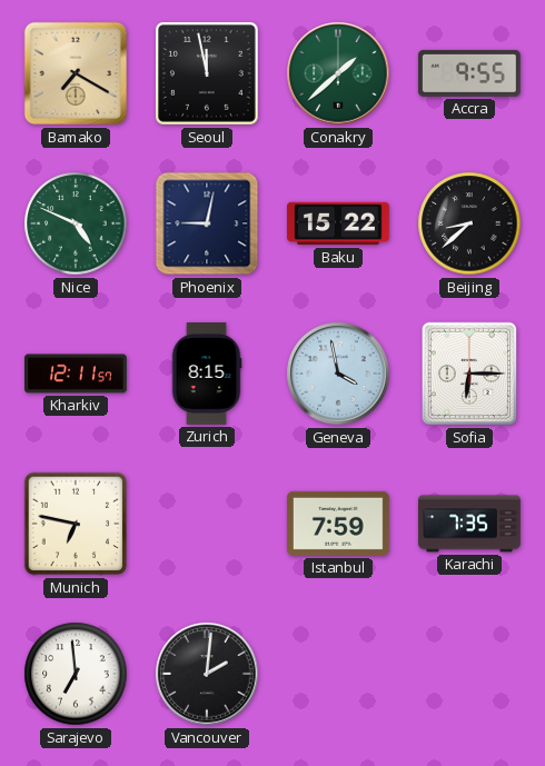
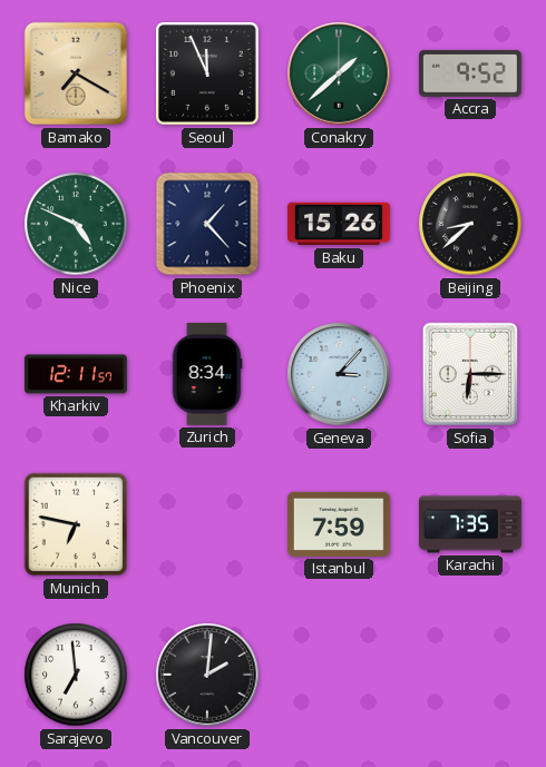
Seoul: 11:58 -> 11:56 (208, 75)
Accra: 9:55 -> 9:52 (470, 73)
Phoenix: 9:02 -> 1:23 (207, 224)
Baku: 15:22 -> 15:26 (340, 224)
Zurich: 8:15 -> 8:34 (207, 375)
Geneva: 3:58 -> 3:07 (339, 374)
